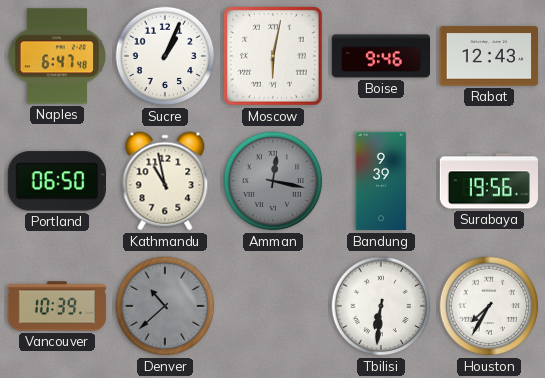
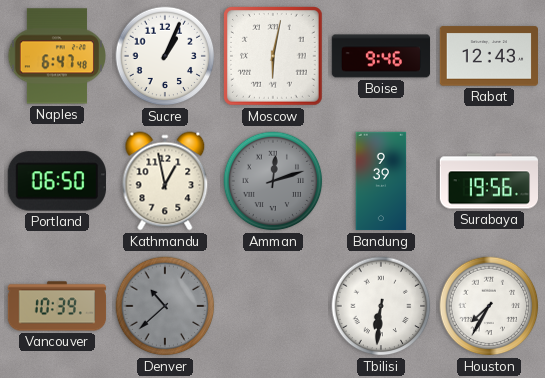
Kathmandu: 10:58 -> 12:58 (165, 181)
Amman: 12:17 -> 12:12 (273, 181)
